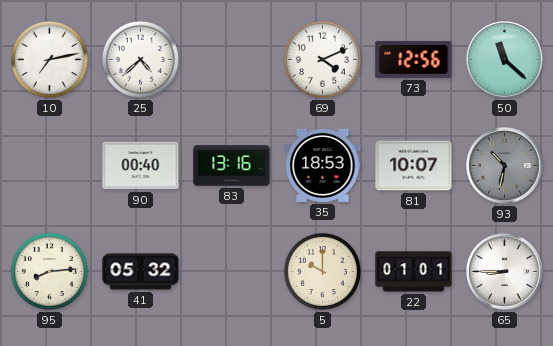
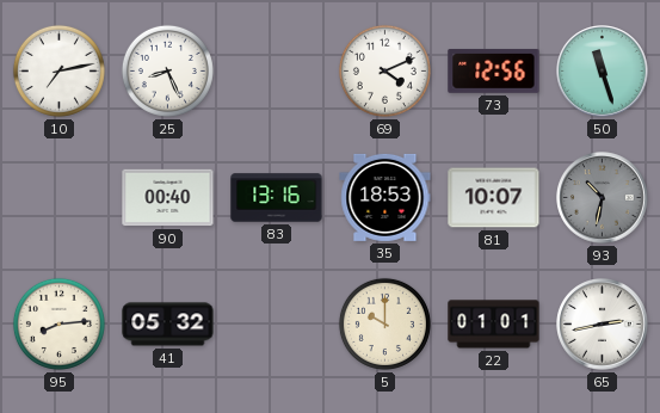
25: 4:38 -> 8:26 (167, 70)
50: 11:22 -> 11:27 (603, 72)
65: 8:45 -> 2:43 (603, 325)
